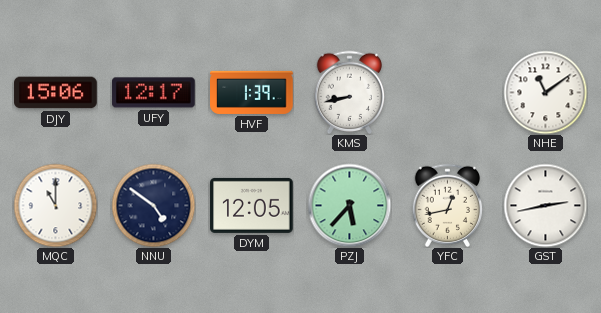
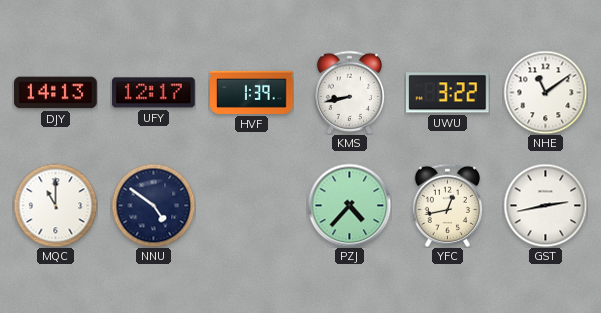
DJY: 15:06 -> 14:13 (56, 93)
UWU: none -> 3:22 (448, 93)
DYM: 12:05 -> none (252, 205)
PZJ: 5:37 -> 4:37 (349, 205)
